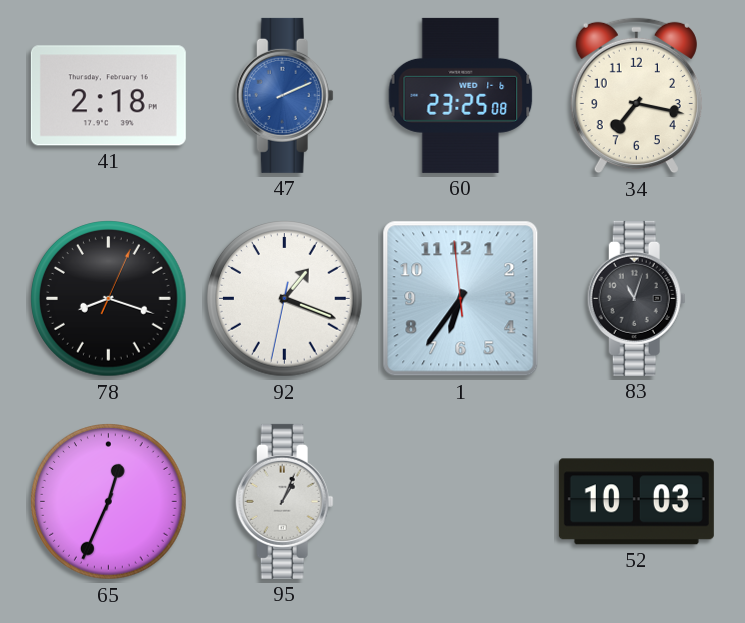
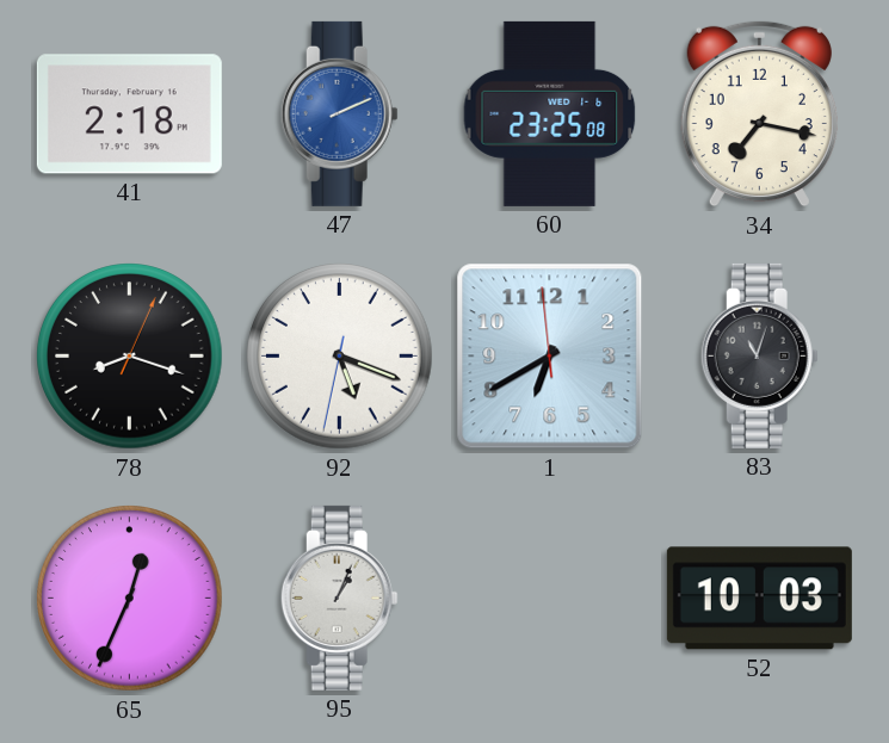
92: 1:18 -> 5:18 (340, 357)
1: 6:35 -> 6:39 (550, 357)
